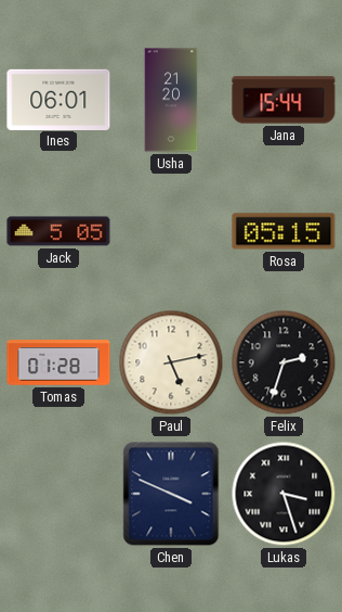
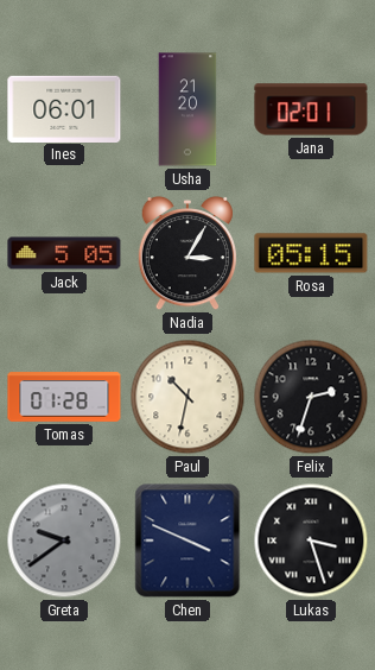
Jana: 15:44 -> 02:01 (311, 109)
Nadia: none -> 3:05 (188, 253)
Paul: 5:13 -> 10:32 (188, 397)
Greta: none -> 9:39 (64, 541)
